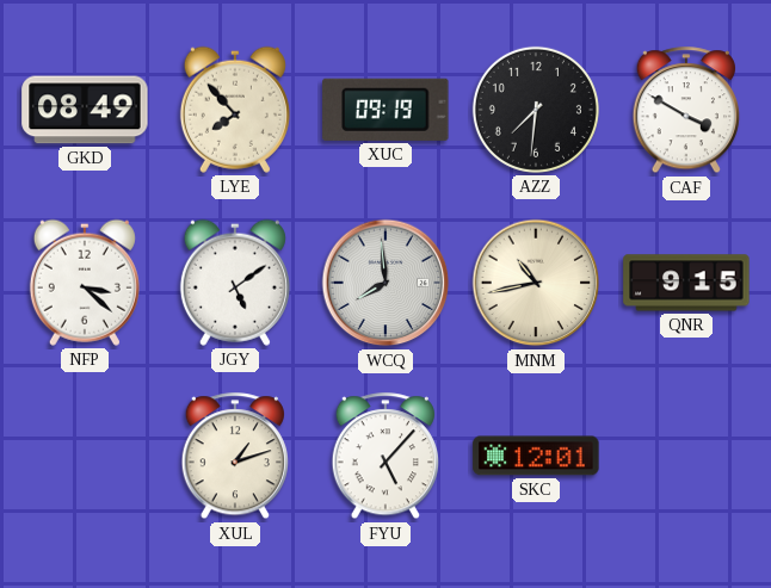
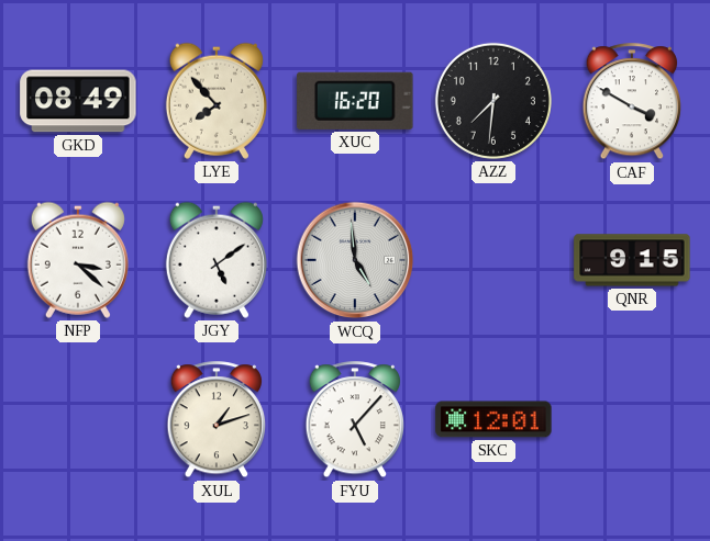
XUC: 09:19 -> 16:20 (355, 101)
WCQ: 7:59 -> 4:59 (355, 260)
MNM: 10:43 -> none (536, 283)
